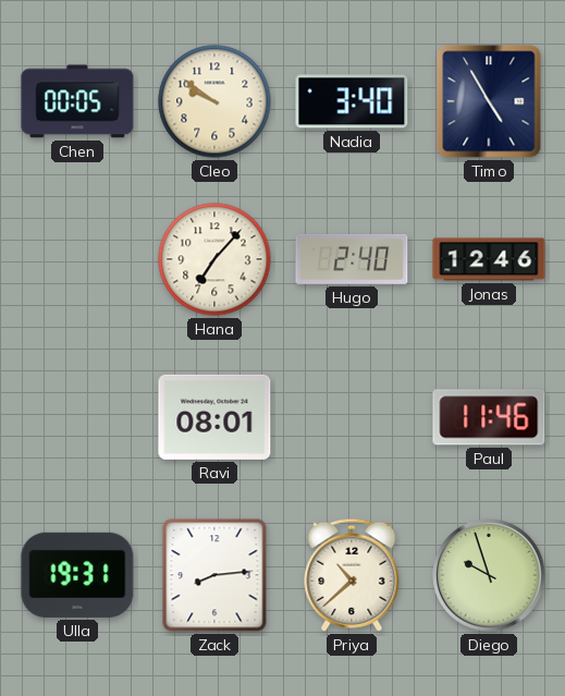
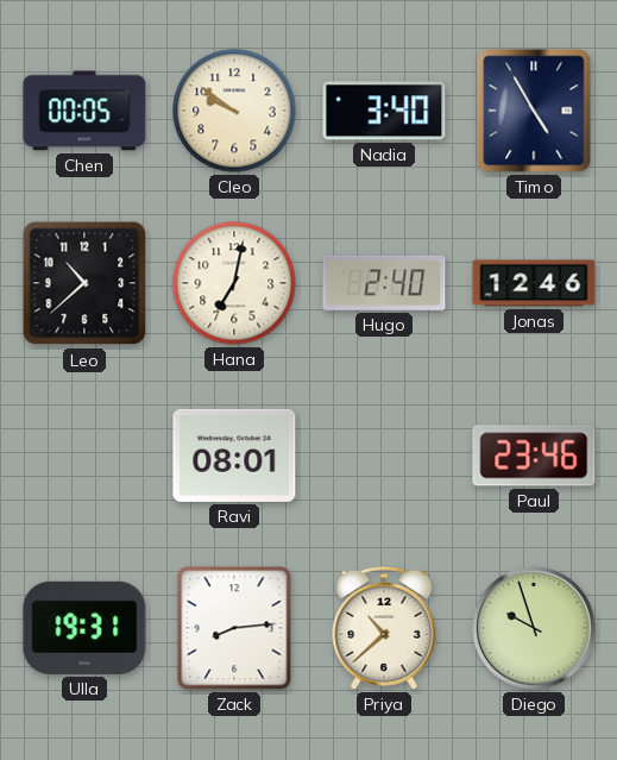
Leo: none -> 10:38 (84, 283)
Hana: 7:07 -> 7:02 (234, 283)
Paul: 11:46 -> 23:46 (534, 456)
